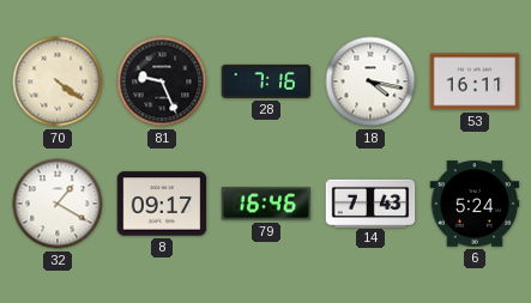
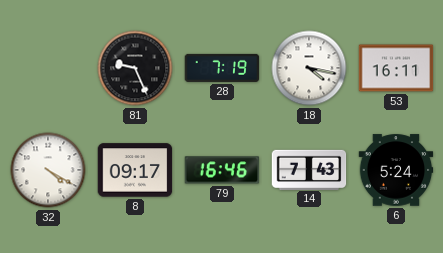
70: 4:21 -> none (58, 81)
28: 7:16 -> 7:19 (222, 68)
32: 1:20 -> 4:20 (48, 170)
